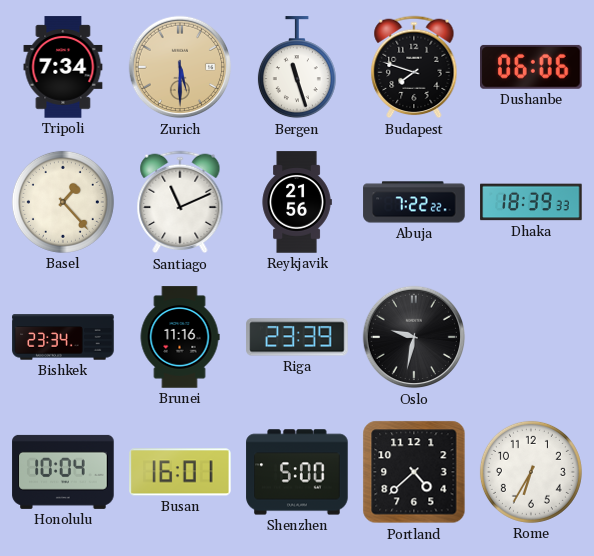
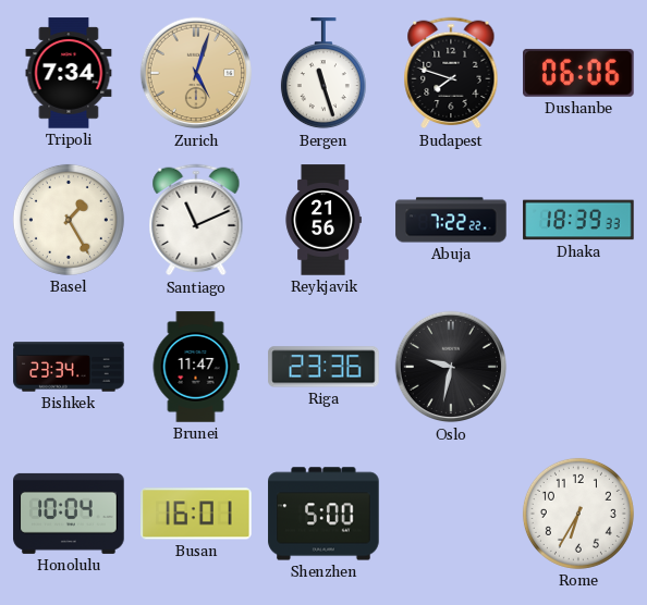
Zurich: 5:30 -> 5:03 (196, 73)
Basel: 1:23 -> 1:25 (69, 220)
Brunei: 11:16 -> 11:47 (196, 367)
Riga: 23:39 -> 23:36 (323, 367)
Portland: 4:38 -> none (414, 472)
